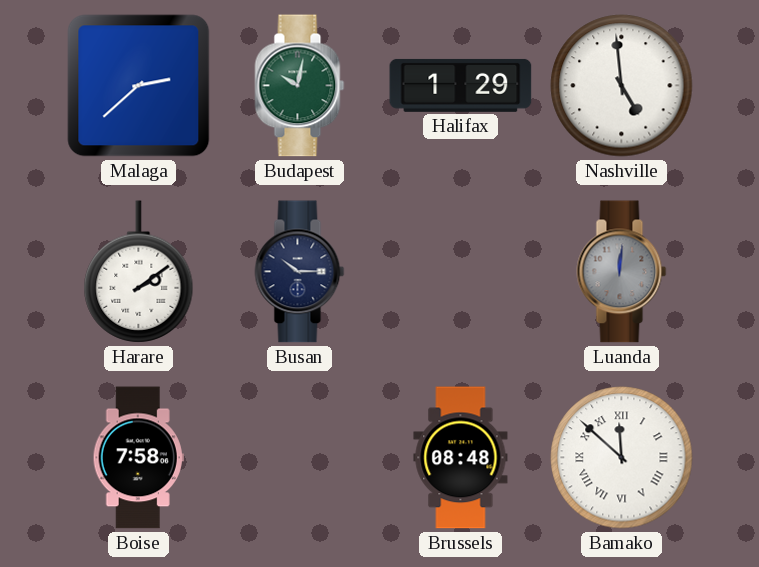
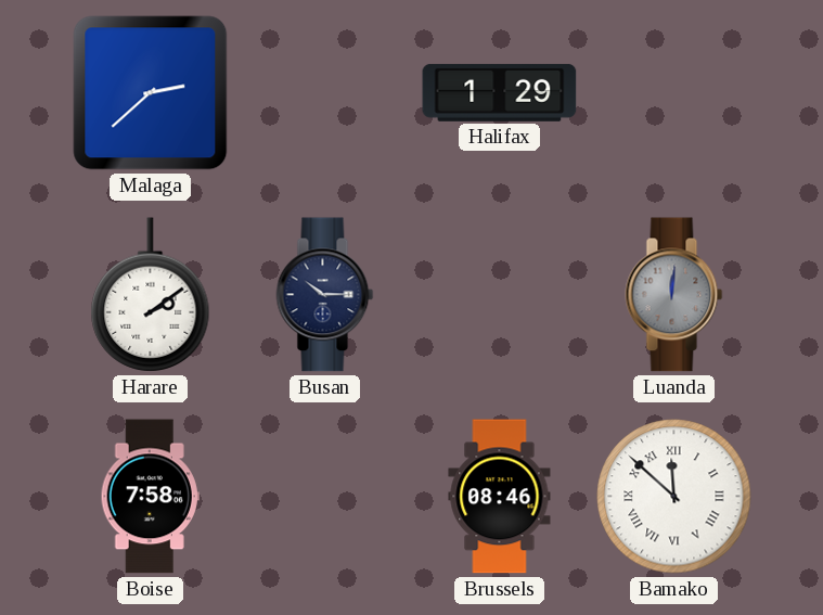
Budapest: 10:02 -> none (300, 86)
Nashville: 4:59 -> none (622, 86)
Brussels: 08:48 -> 08:46 (500, 497)
